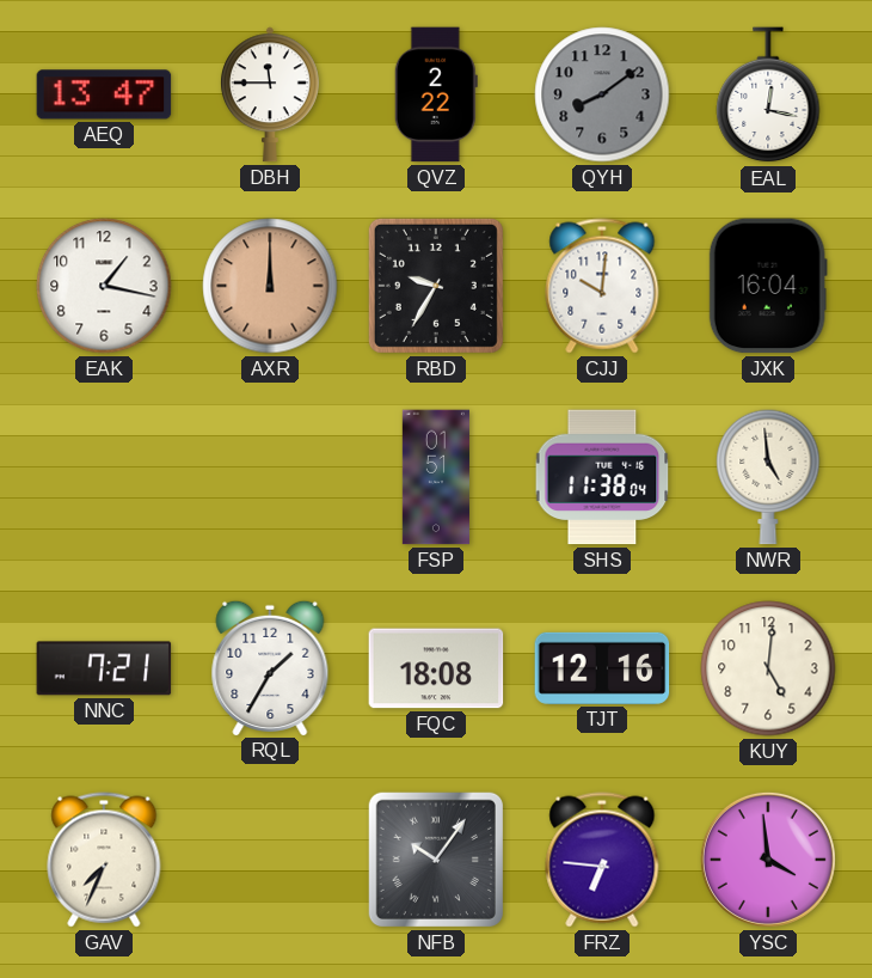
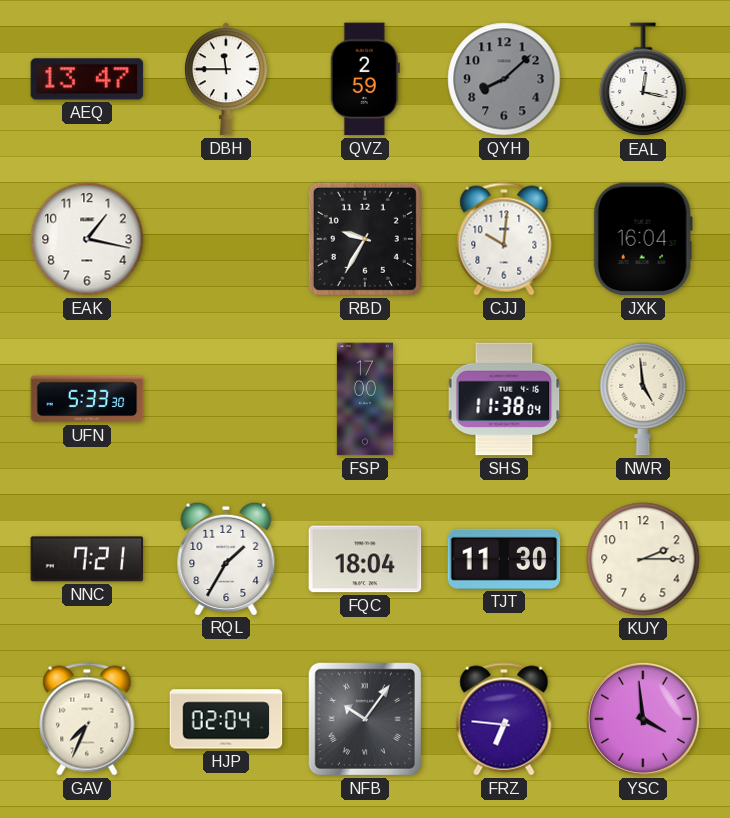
QVZ: 2:22 -> 2:59 (365, 79)
QYH: 8:09 -> 8:08 (504, 79)
AXR: 12:00 -> none (270, 286)
UFN: none -> 5:33 (87, 399)
FSP: 01:51 -> 17:00 (365, 399)
FQC: 18:08 -> 18:04 (365, 559)
TJT: 12:16 -> 11:30 (504, 559)
KUY: 5:01 -> 2:15 (643, 559)
HJP: none -> 02:04 (226, 719)
